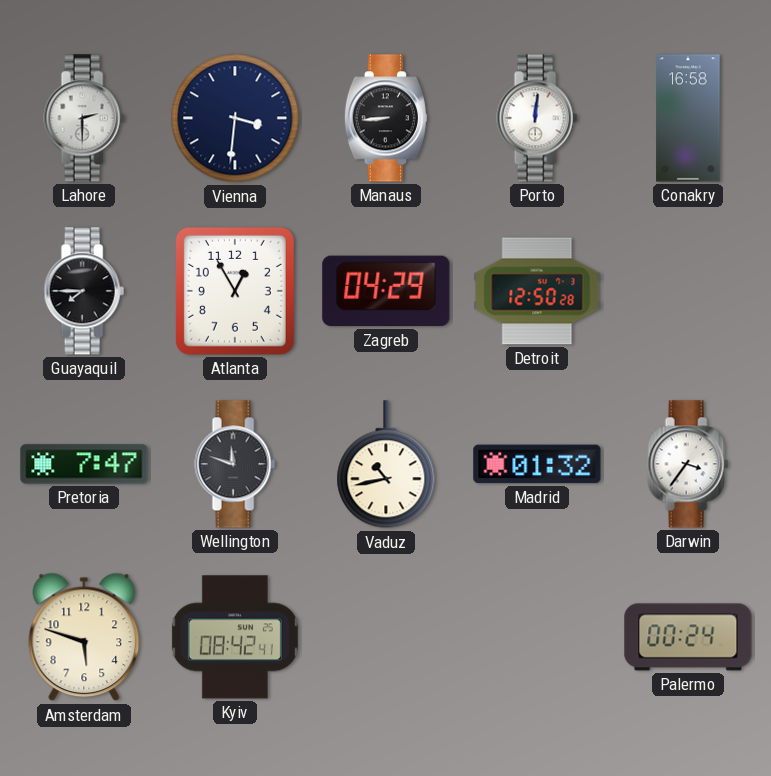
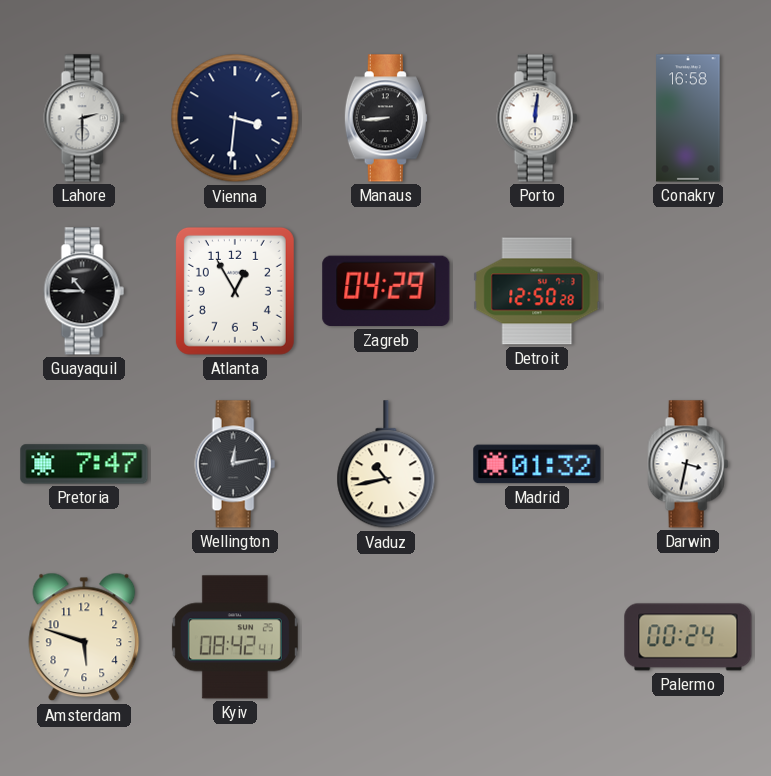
Guayaquil: 7:45 -> 10:45 (84, 291)
Wellington: 11:48 -> 12:13 (235, 464)
Darwin: 3:36 -> 3:32 (688, 464)
